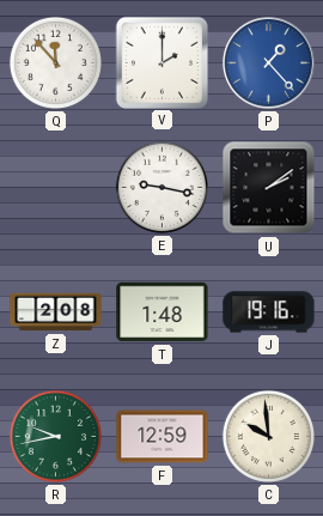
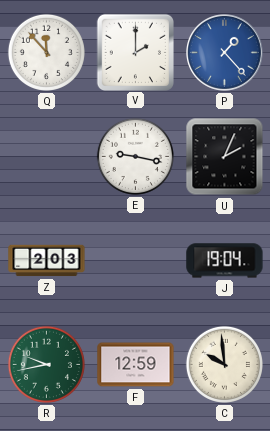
U: 2:09 -> 2:04 (225, 157)
Z: 2:08 -> 2:03 (47, 261)
T: 1:48 -> none (163, 312)
J: 19:16 -> 19:04 (225, 261)
